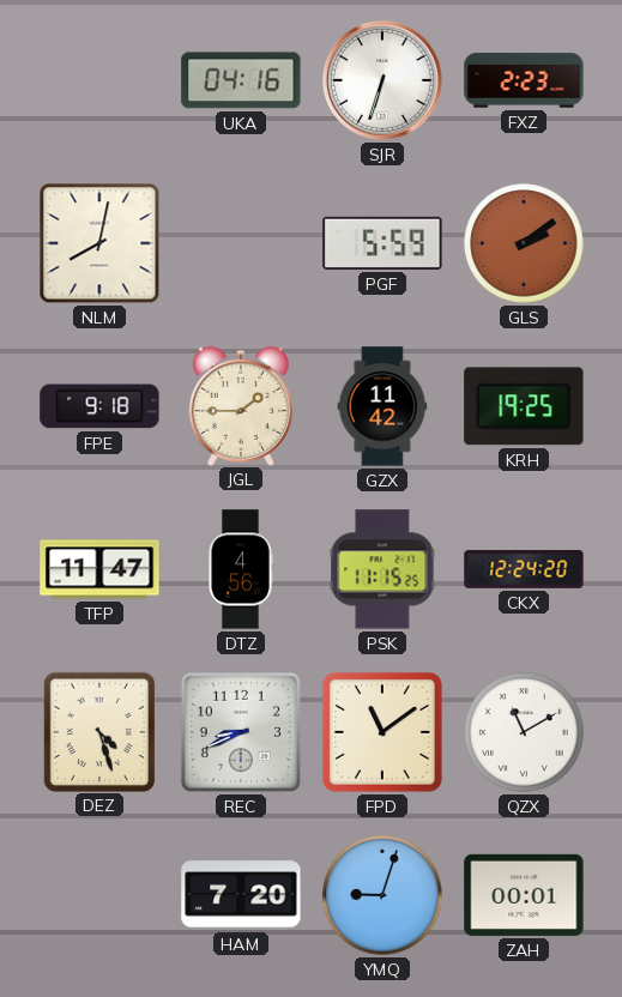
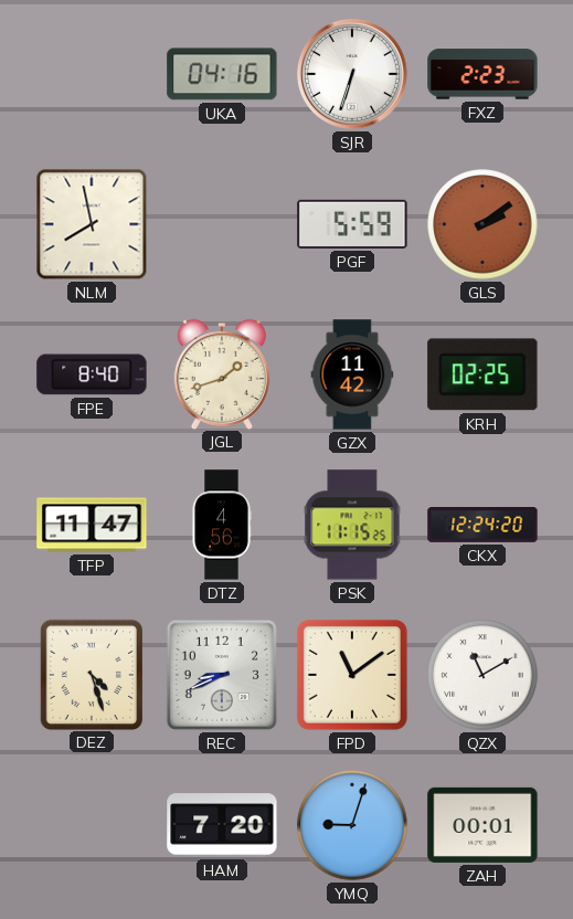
NLM: 8:02 -> 7:58 (92, 224)
FPE: 9:18 -> 8:40 (92, 374)
JGL: 1:45 -> 1:42 (222, 373)
KRH: 19:25 -> 02:25 (482, 374)
